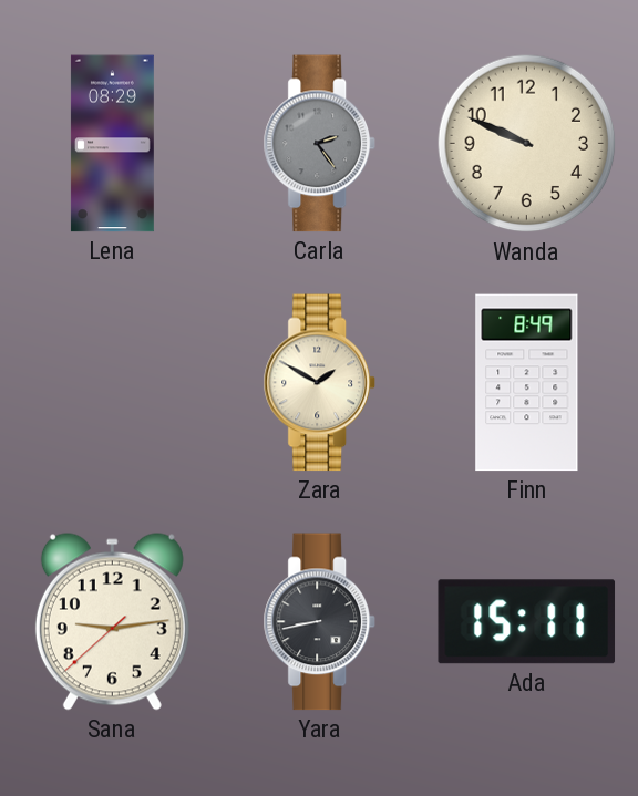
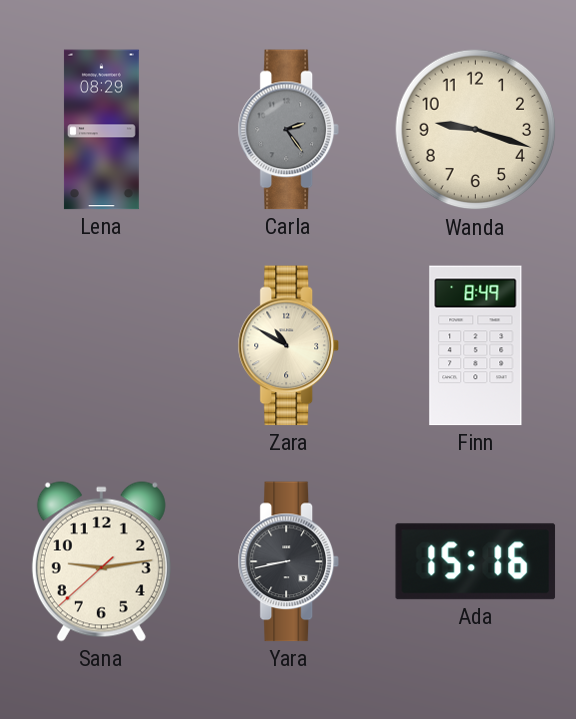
Wanda: 9:49 -> 9:18 (476, 130)
Zara: 1:50 -> 10:50 (288, 346)
Ada: 15:11 -> 15:16 (476, 562)
